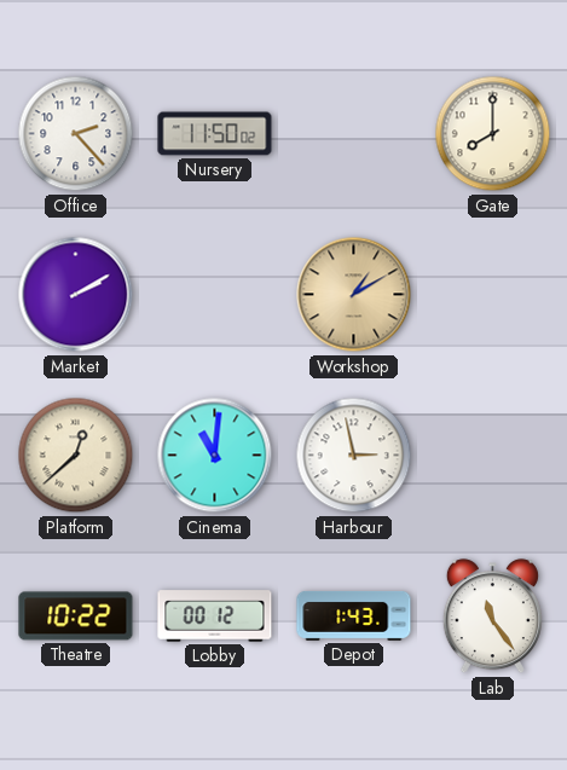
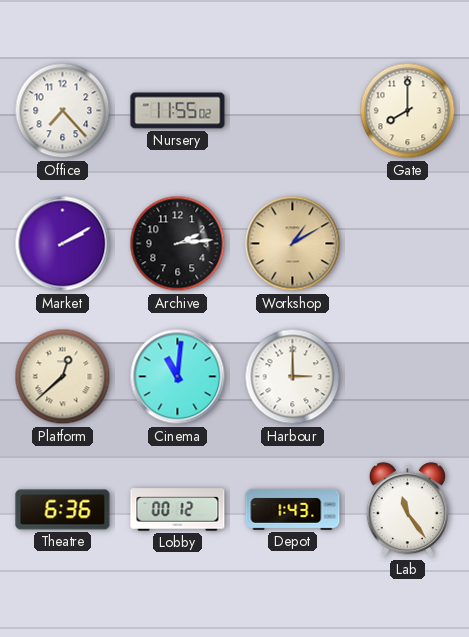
Office: 2:23 -> 7:23 (63, 111)
Nursery: 11:50 -> 11:55 (178, 111)
Archive: none -> 2:14 (178, 244)
Harbour: 2:58 -> 3:00 (293, 377)
Theatre: 10:22 -> 6:36 (63, 510)
